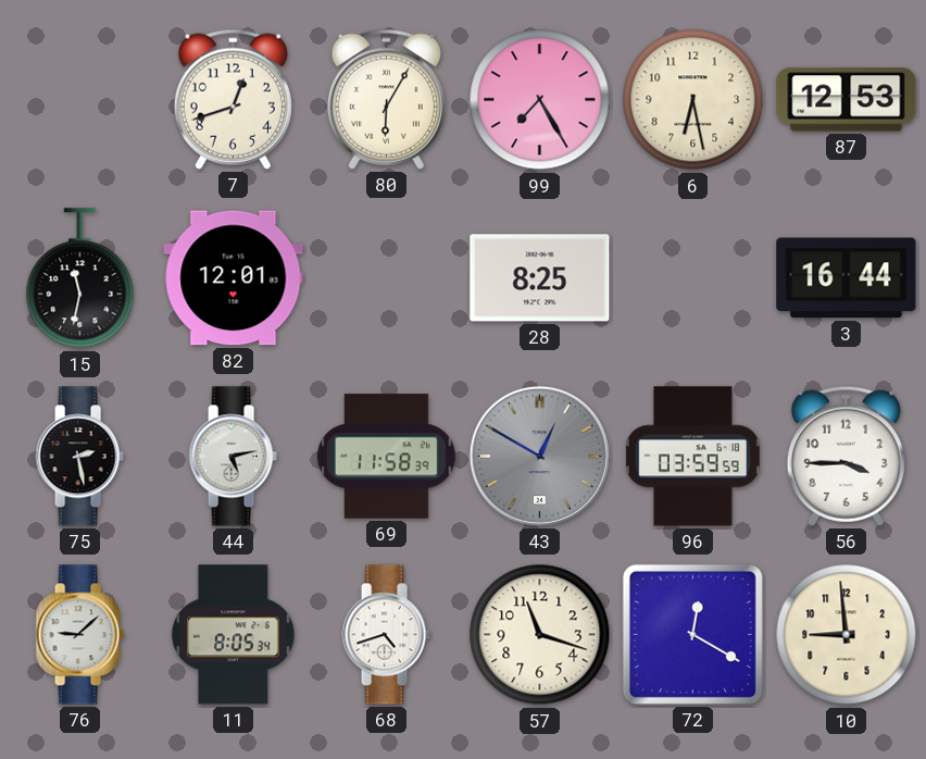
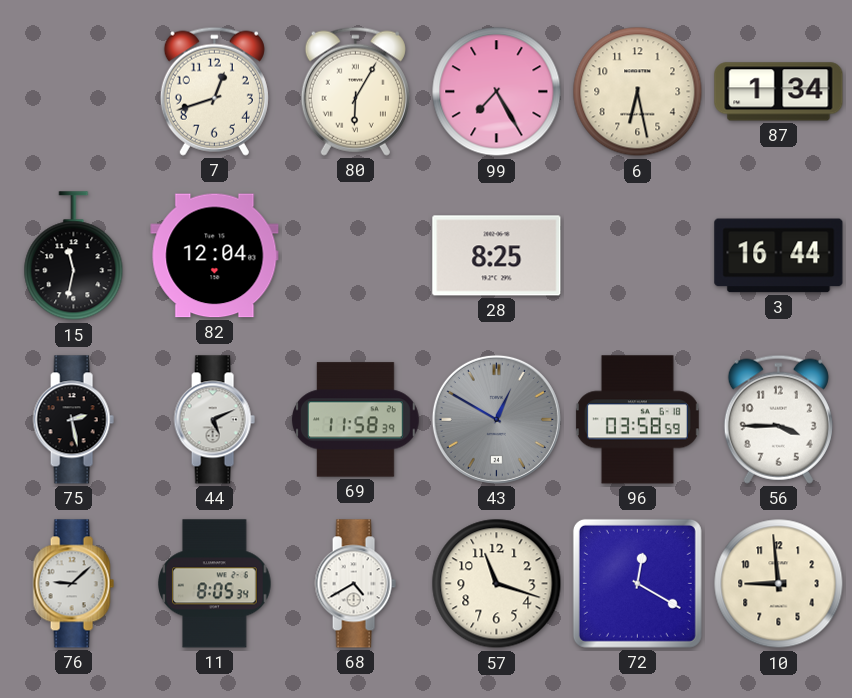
87: 12:53 -> 1:34 (779, 92)
82: 12:01 -> 12:04 (215, 256)
44: 5:13 -> 5:11 (214, 420)
96: 03:59 -> 03:58 (637, 420)
68: 4:42 -> 4:40 (355, 584)
